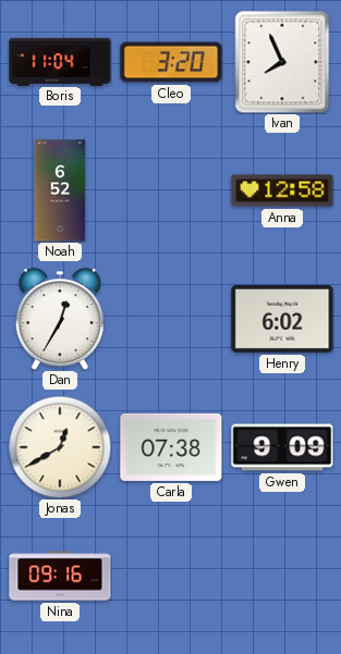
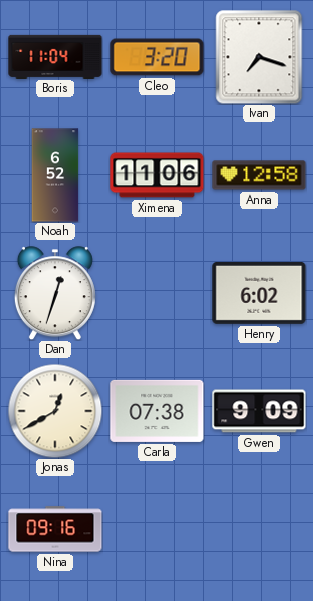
Ivan: 7:56 -> 7:18 (259, 57)
Ximena: none -> 11:06 (157, 175)
Dan: 12:35 -> 12:33 (55, 293)
